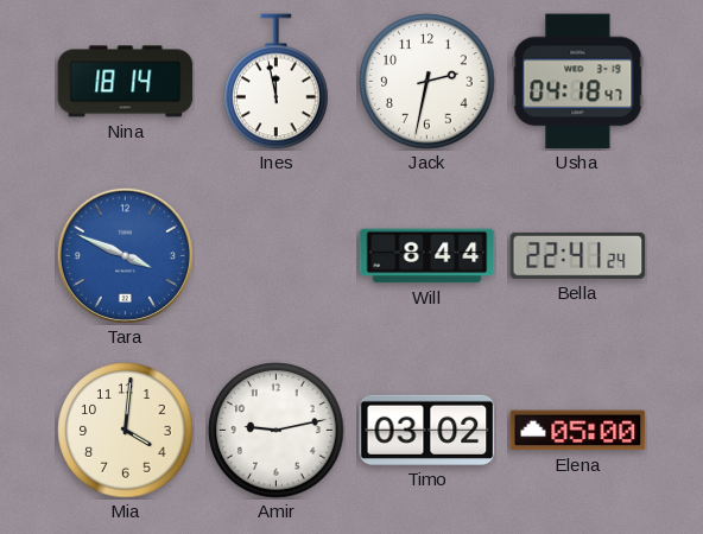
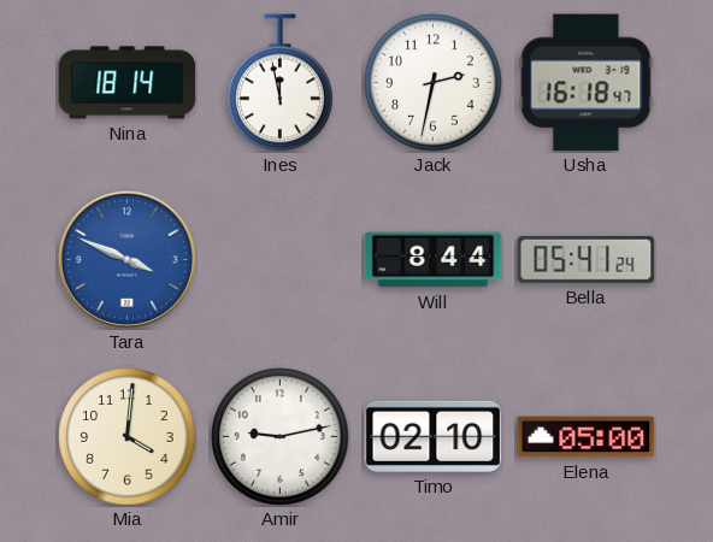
Usha: 04:18 -> 16:18 (587, 83)
Bella: 22:41 -> 05:41 (587, 259)
Timo: 03:02 -> 02:10 (434, 436)
